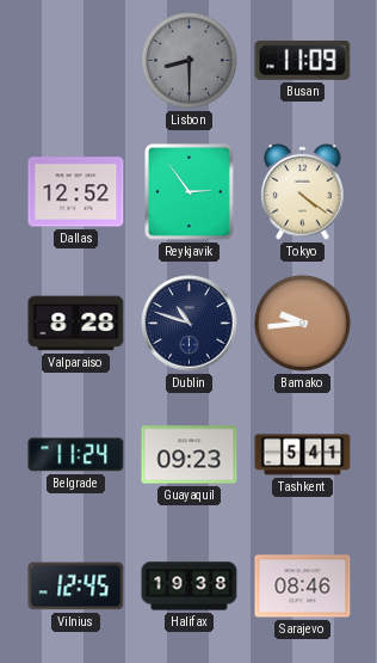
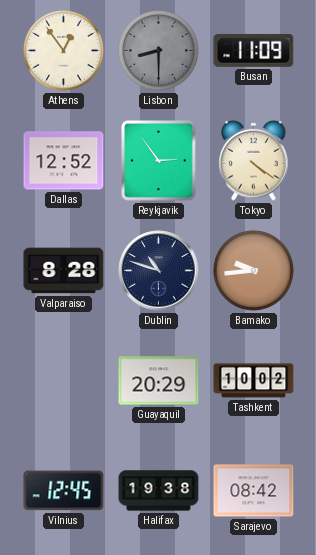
Athens: none -> 12:54 (64, 51)
Belgrade: 11:24 -> none (76, 455)
Guayaquil: 09:23 -> 20:29 (159, 381)
Tashkent: 5:41 -> 10:02 (254, 381)
Sarajevo: 08:46 -> 08:42 (254, 491)
